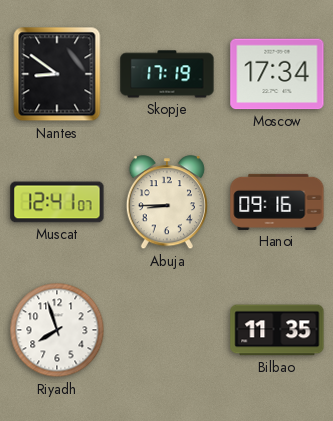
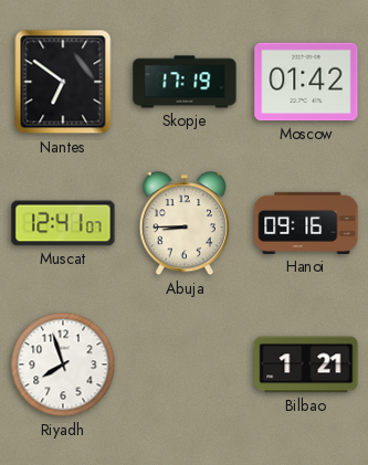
Nantes: 8:51 -> 6:51 (63, 82)
Moscow: 17:34 -> 01:42 (306, 82)
Bilbao: 11:35 -> 1:21 (306, 364)
